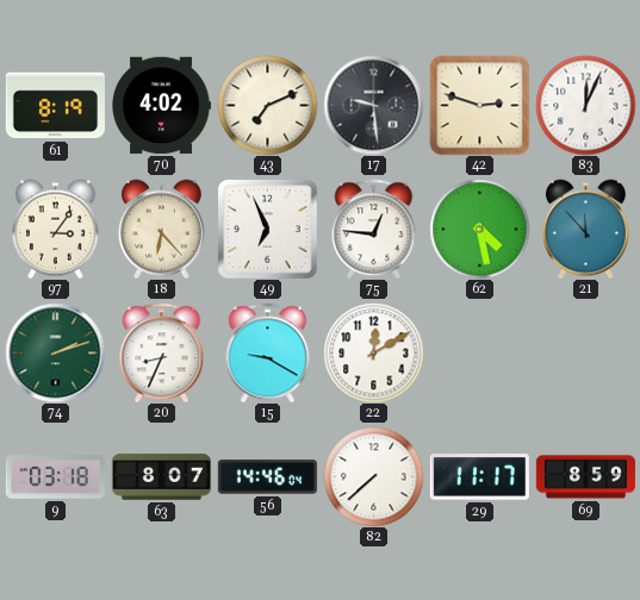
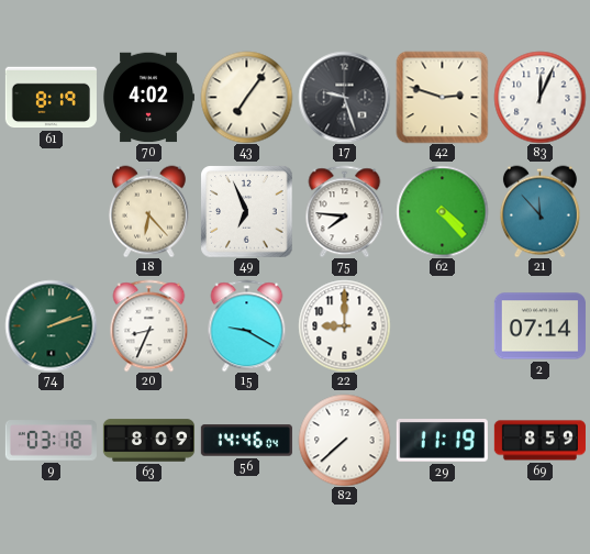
43: 7:11 -> 7:06 (246, 97)
17: 9:29 -> 9:27 (344, 97)
97: 3:06 -> none (55, 229)
75: 12:46 -> 7:46 (345, 211)
62: 4:28 -> 4:23 (442, 211)
22: 12:10 -> 9:00 (344, 325)
2: none -> 07:14 (539, 326)
63: 8:07 -> 8:09 (148, 441)
29: 11:17 -> 11:19 (442, 441)
